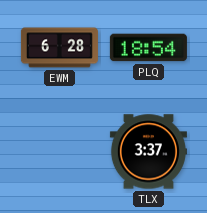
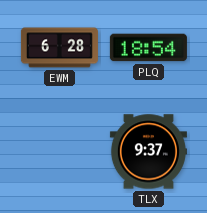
TLX: 3:37 -> 9:37 (148, 152)
